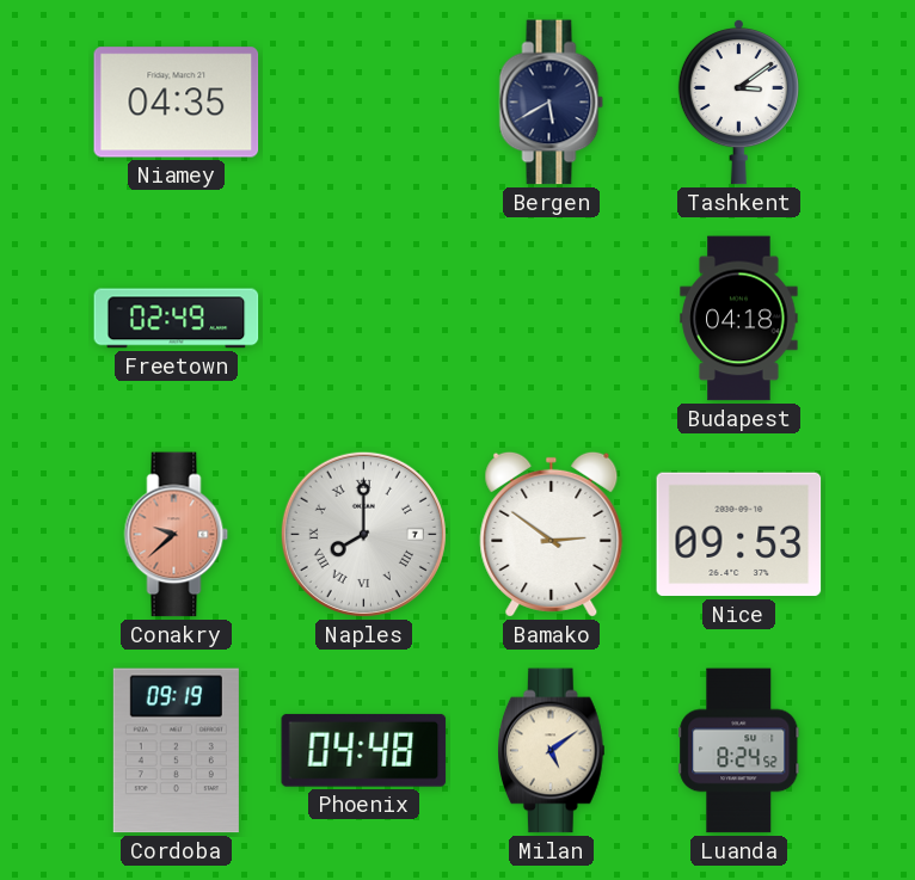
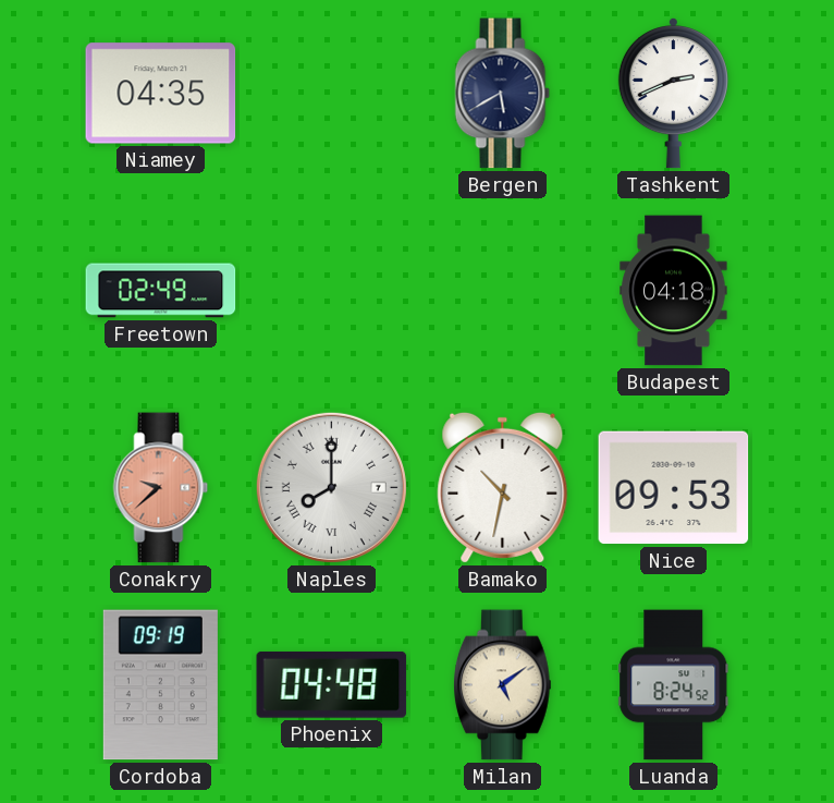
Tashkent: 3:09 -> 2:41 (673, 93)
Bamako: 2:51 -> 10:32 (503, 487)
